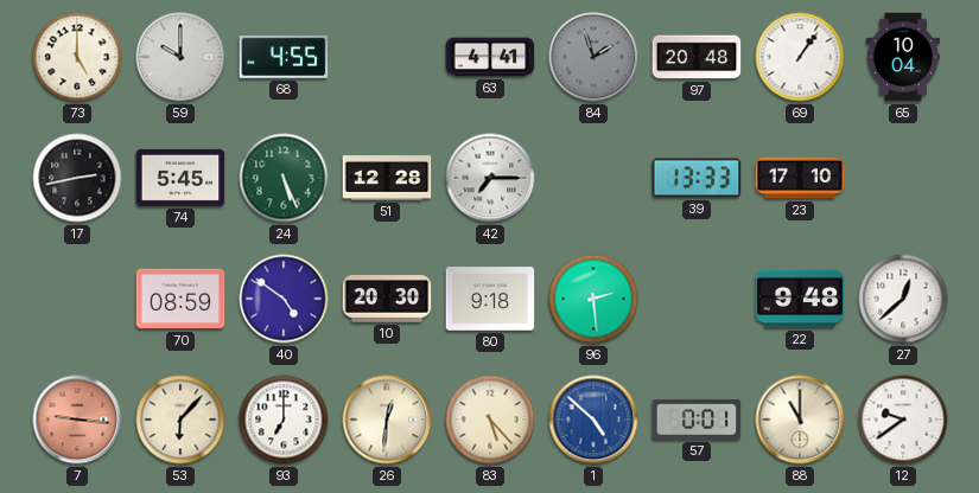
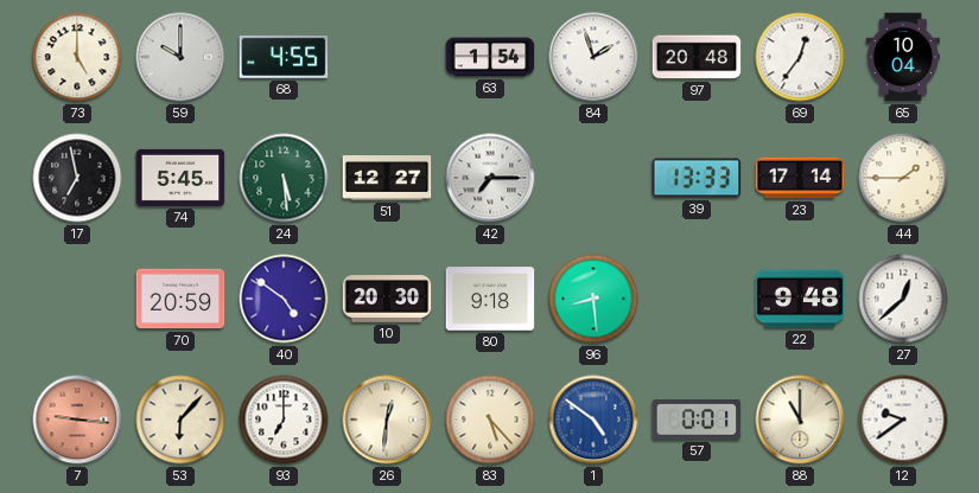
63: 4:41 -> 1:54 (490, 57)
84 dial: grey -> white (593, 57)
69: 1:06 -> 12:36 (800, 57)
17: 2:43 -> 6:58 (77, 178)
24: 5:26 -> 5:29 (284, 178)
51: 12:28 -> 12:27 (387, 178)
23: 17:10 -> 17:14 (800, 178)
44: none -> 1:45 (903, 178)
70: 08:59 -> 20:59 (180, 299)
96: 2:29 -> 8:29 (593, 299)
1: 4:52 -> 4:51 (593, 420)
